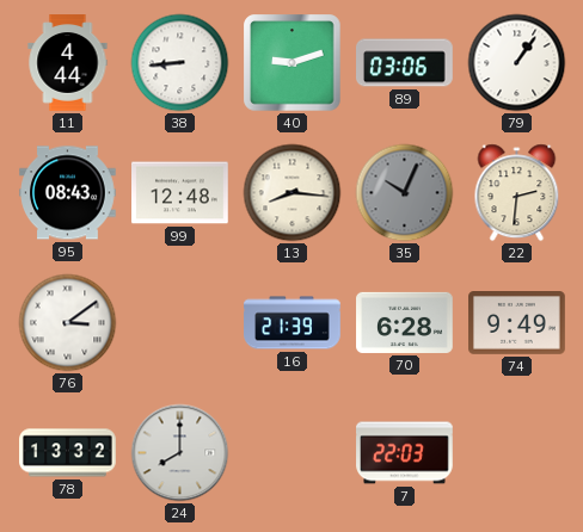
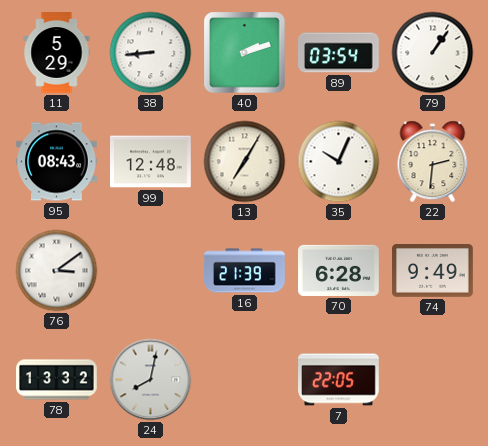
11: 4:44 -> 5:29 (57, 53)
40: 9:12 -> 2:12 (245, 53)
89: 03:06 -> 03:54 (339, 53)
13: 8:16 -> 7:05 (245, 162)
35 dial: grey -> white (339, 162)
24: 8:00 -> 8:02 (151, 380)
7: 22:03 -> 22:05 (339, 380)
